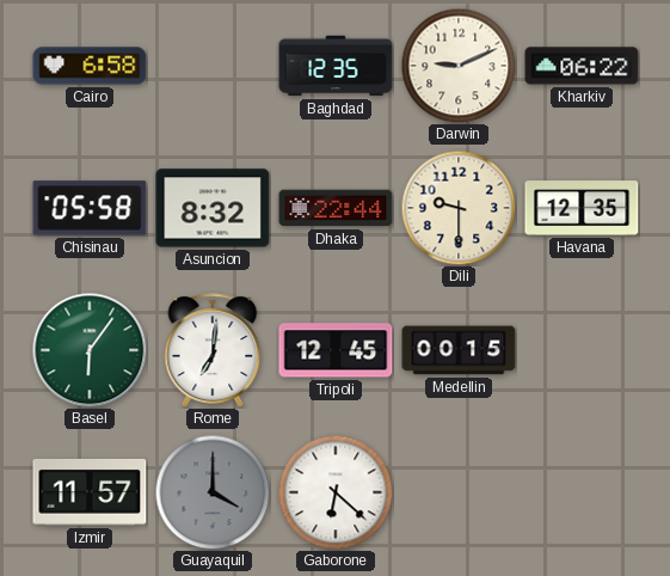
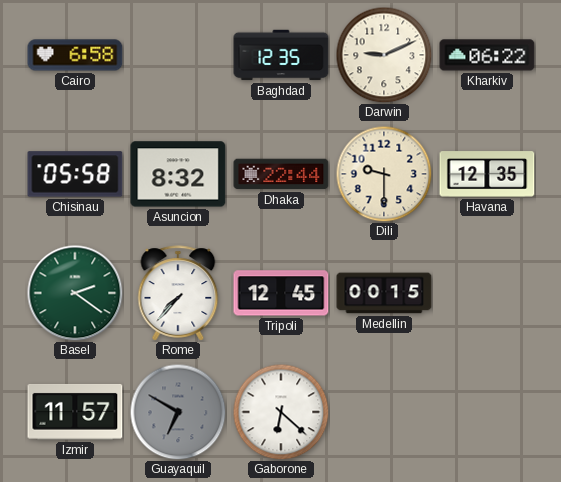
Basel: 6:06 -> 2:21 (75, 293)
Rome: 7:01 -> 7:37 (178, 293)
Guayaquil: 4:00 -> 6:50 (178, 412)
